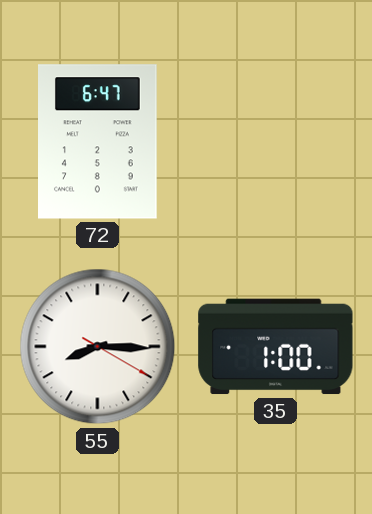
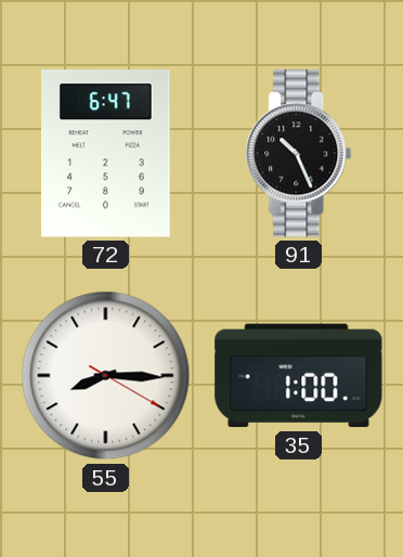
91: none -> 10:26 (299, 154)
